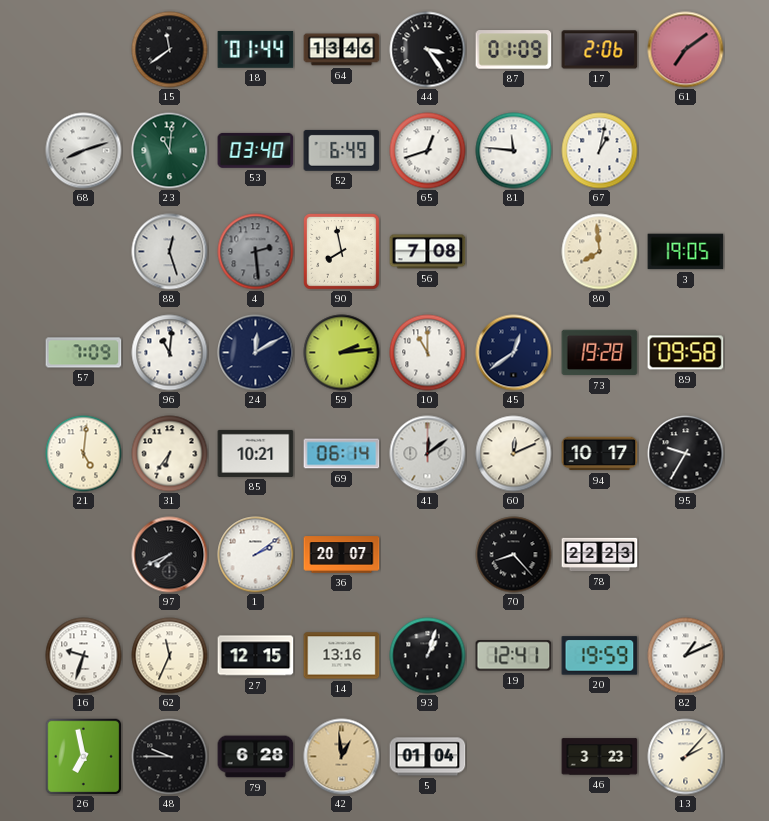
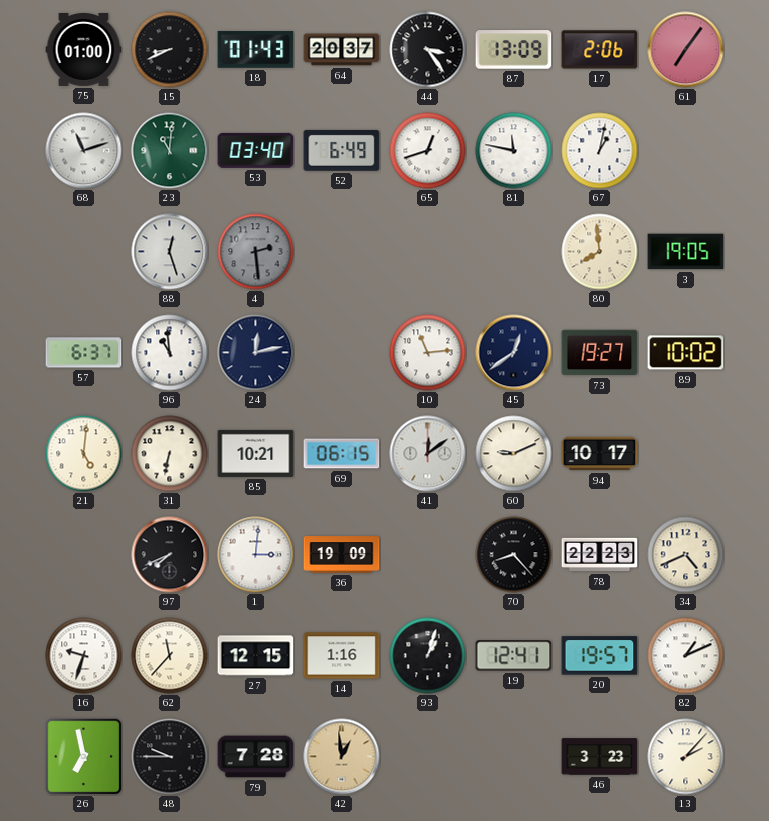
75: none -> 01:00 (84, 49)
15: 11:39 -> 8:41 (170, 50)
18: 01:44 -> 01:43 (256, 50)
64: 13:46 -> 20:37 (342, 50)
87: 01:09 -> 13:09 (514, 50)
61: 7:09 -> 7:06 (686, 50)
68: 8:12 -> 11:12 (84, 151)
81: 11:46 -> 11:47 (514, 151)
90: 7:58 -> none (342, 252)
56: 7:08 -> none (428, 252)
57: 7:09 -> 6:37 (84, 353)
96: 11:01 -> 10:59 (170, 353)
24: 12:10 -> 12:13 (256, 353)
59: 2:14 -> none (342, 353)
10: 11:00 -> 11:14 (428, 353)
73: 19:28 -> 19:27 (600, 353)
89: 09:58 -> 10:02 (686, 353)
31: 6:36 -> 6:32 (170, 454)
69: 06:14 -> 06:15 (342, 454)
60: 12:11 -> 9:11 (514, 454)
95: 9:35 -> none (686, 454)
1: 2:09 -> 3:01 (256, 555)
36: 20:07 -> 19:09 (342, 555)
34: none -> 4:41 (686, 555)
62: 11:34 -> 11:37 (170, 656)
14: 13:16 -> 1:16 (342, 656)
20: 19:59 -> 19:57 (600, 656)
79: 6:28 -> 7:28 (256, 757)
5: 01:04 -> none (428, 757)
